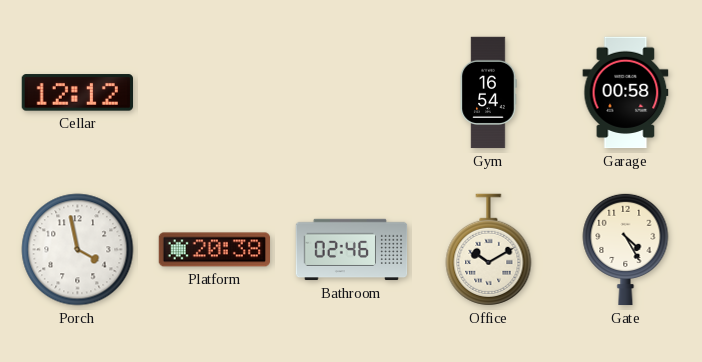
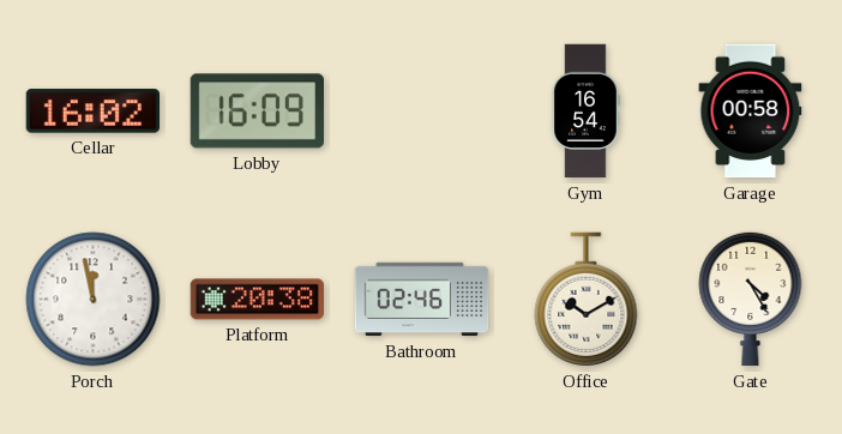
Cellar: 12:12 -> 16:02 (92, 111)
Lobby: none -> 16:09 (257, 111)
Porch: 3:58 -> 11:58 (94, 300)
